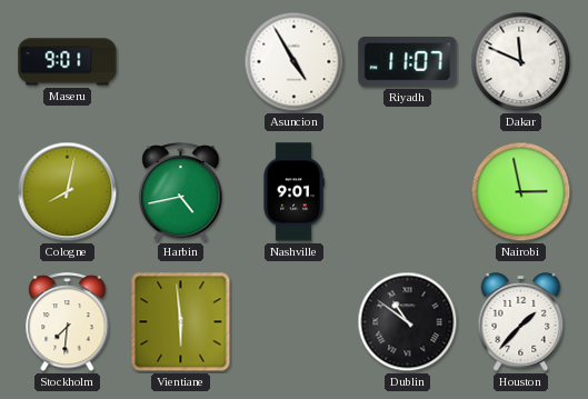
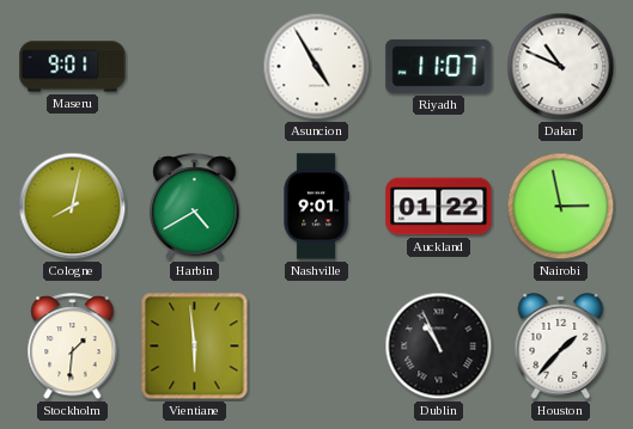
Dakar: 11:49 -> 10:49 (561, 67)
Harbin: 4:43 -> 4:40 (195, 208)
Auckland: none -> 01:22 (439, 207)
Stockholm: 7:31 -> 1:31 (73, 348)
Dublin: 10:51 -> 10:56 (439, 347)
